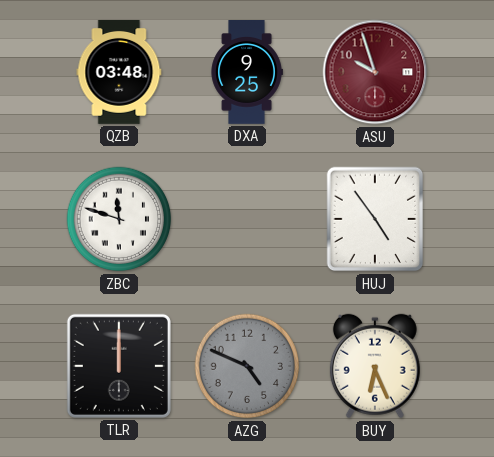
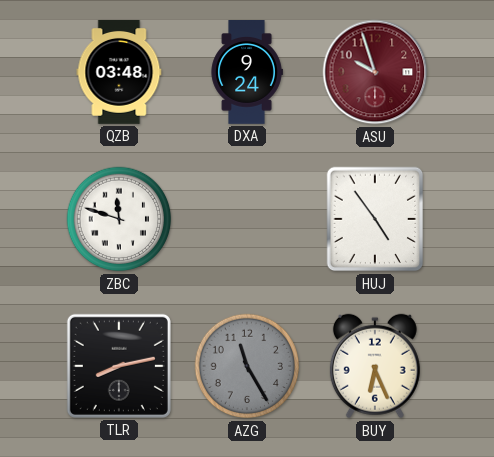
DXA: 9:25 -> 9:24 (247, 73)
TLR: 12:00 -> 8:13 (119, 366)
AZG: 4:49 -> 11:25 (247, 366)
